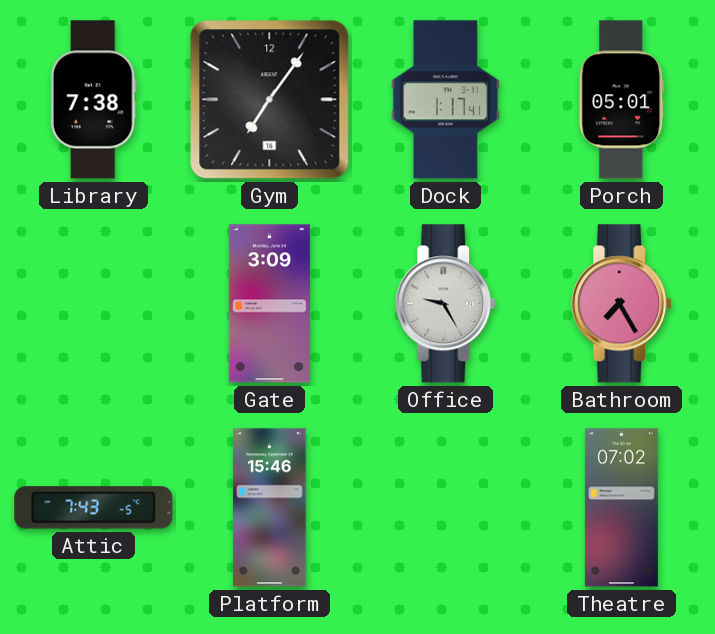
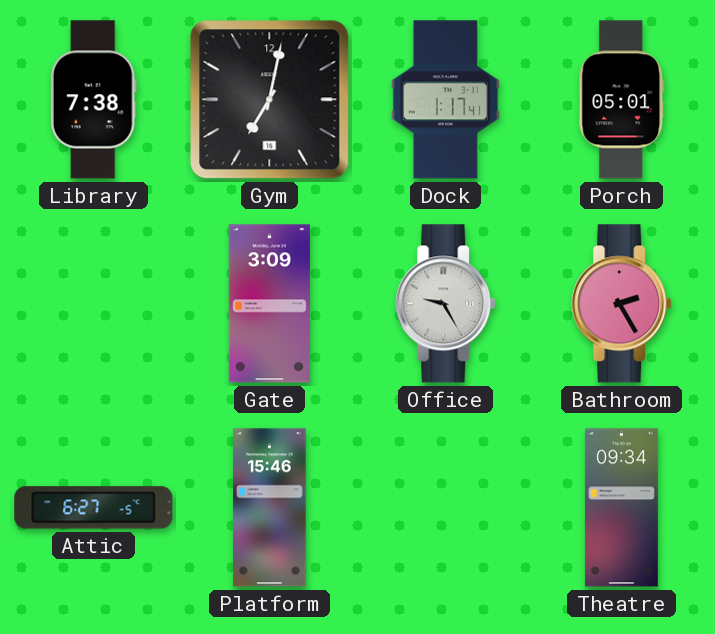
Gym: 7:06 -> 7:02 (270, 100)
Bathroom: 7:25 -> 2:25 (622, 304)
Attic: 7:43 -> 6:27 (94, 508)
Theatre: 07:02 -> 09:34 (621, 508)
